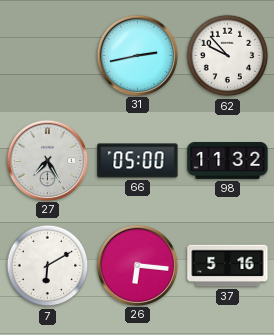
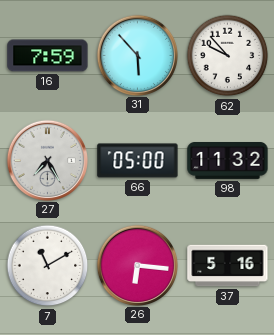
16: none -> 7:59 (48, 56)
31: 2:43 -> 5:53 (137, 55)
7: 6:10 -> 11:10 (48, 266)
